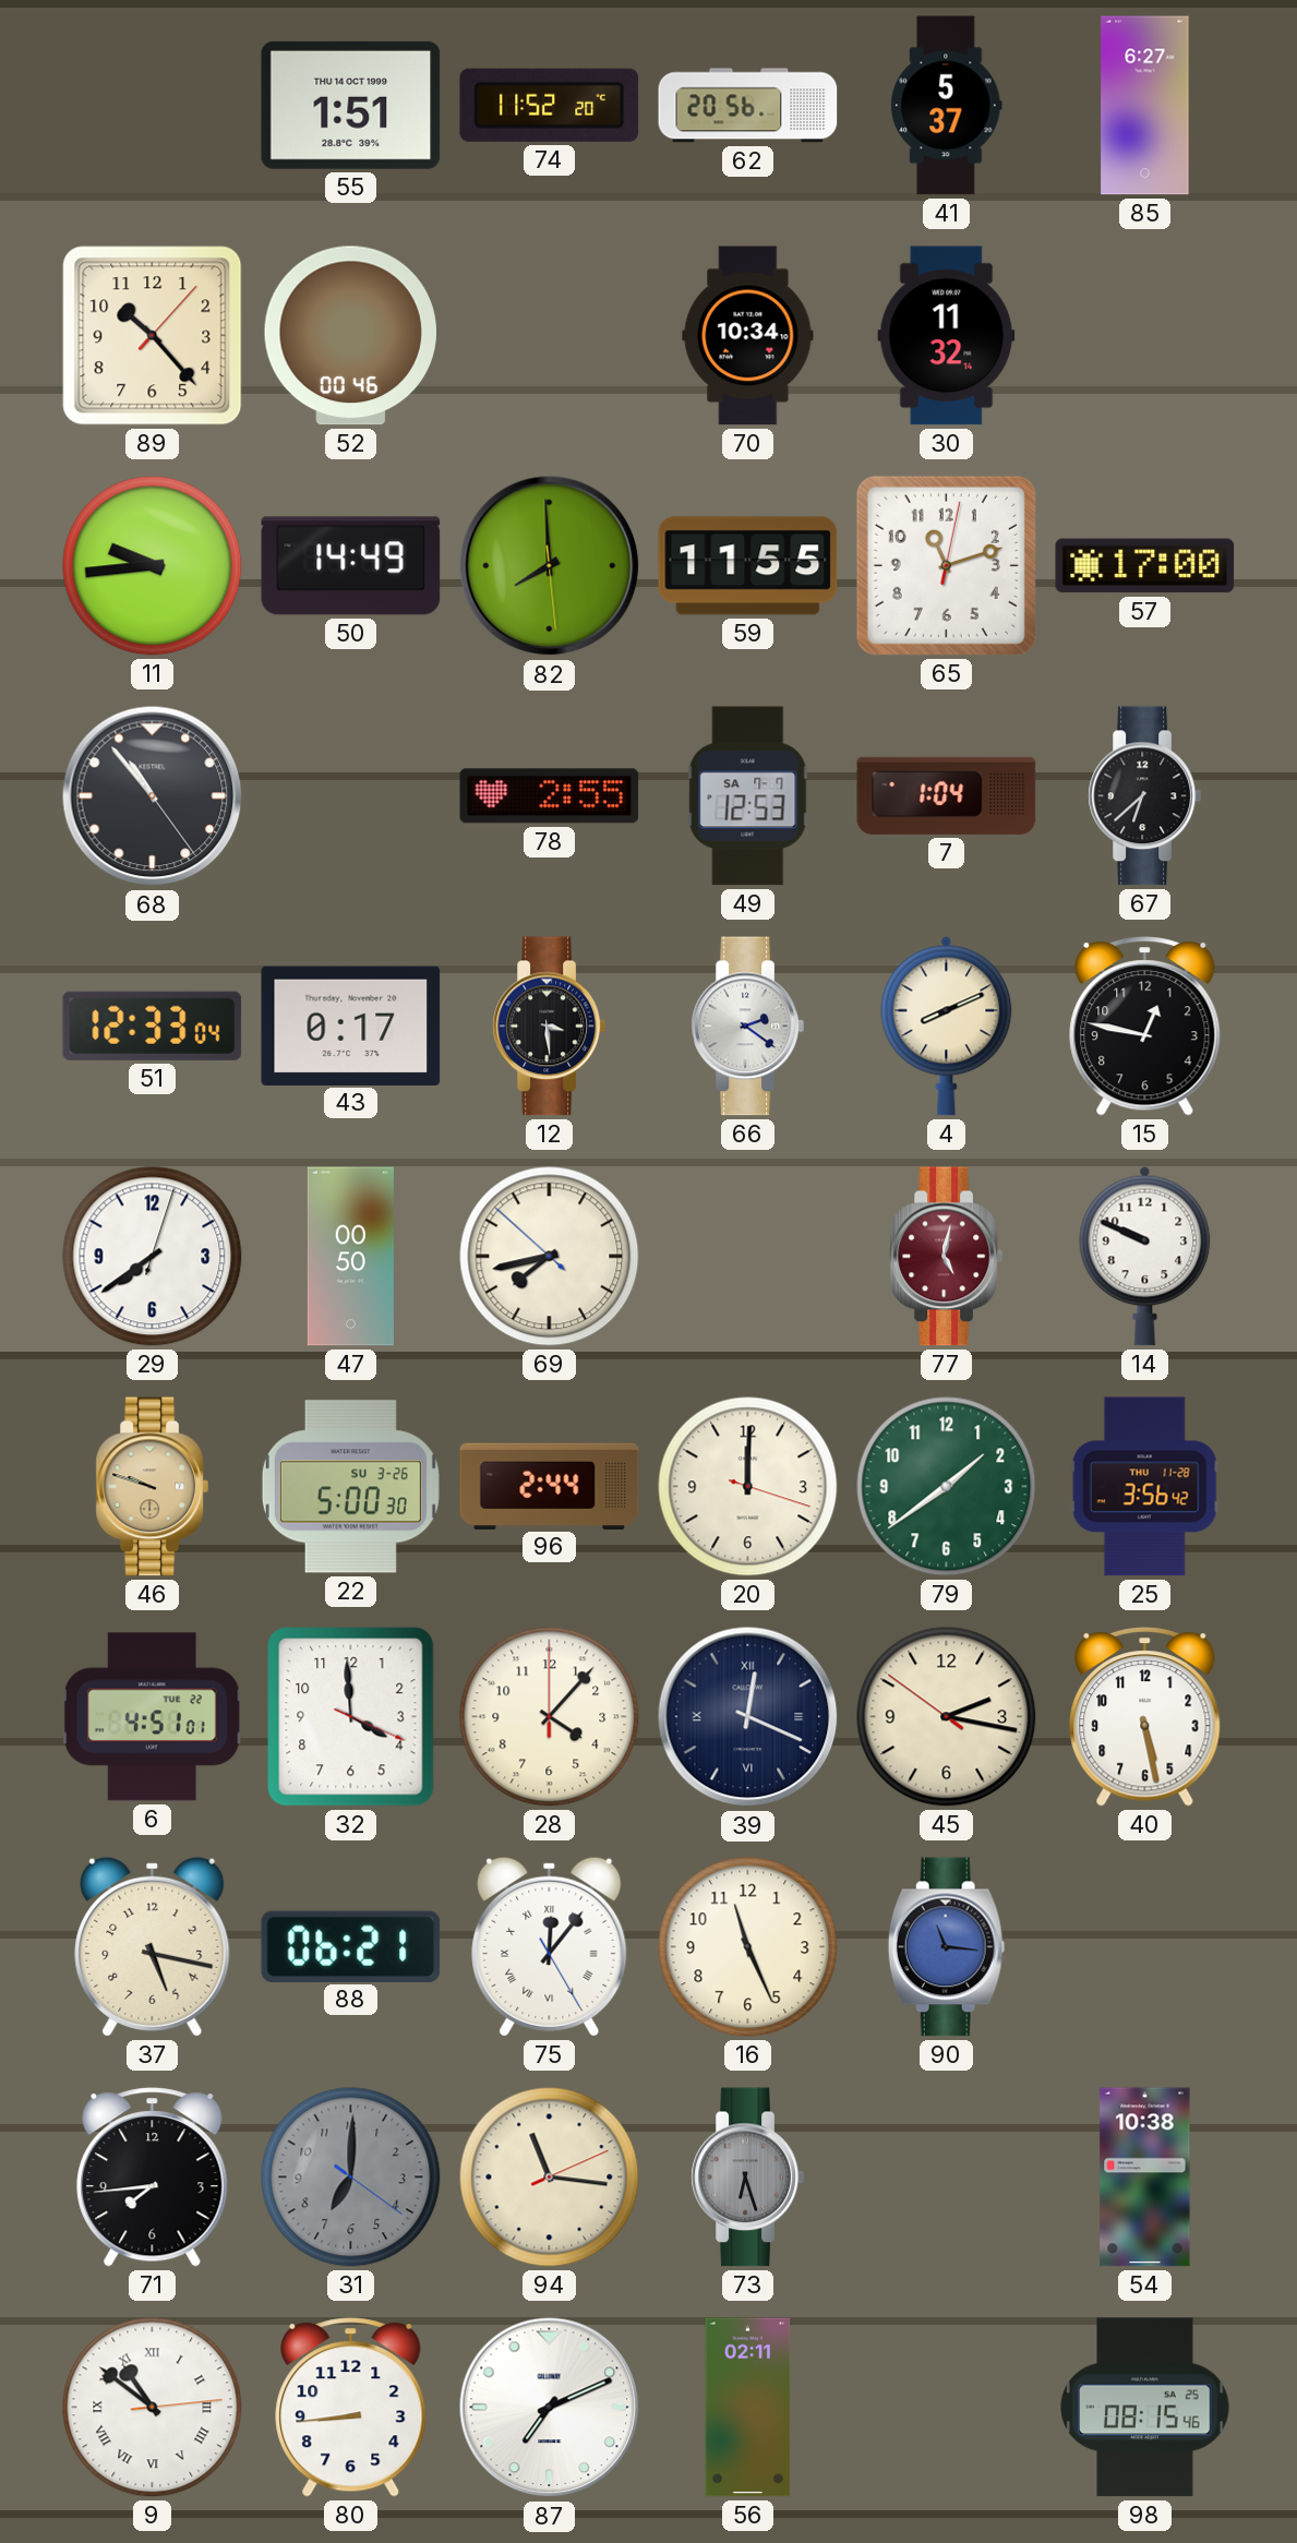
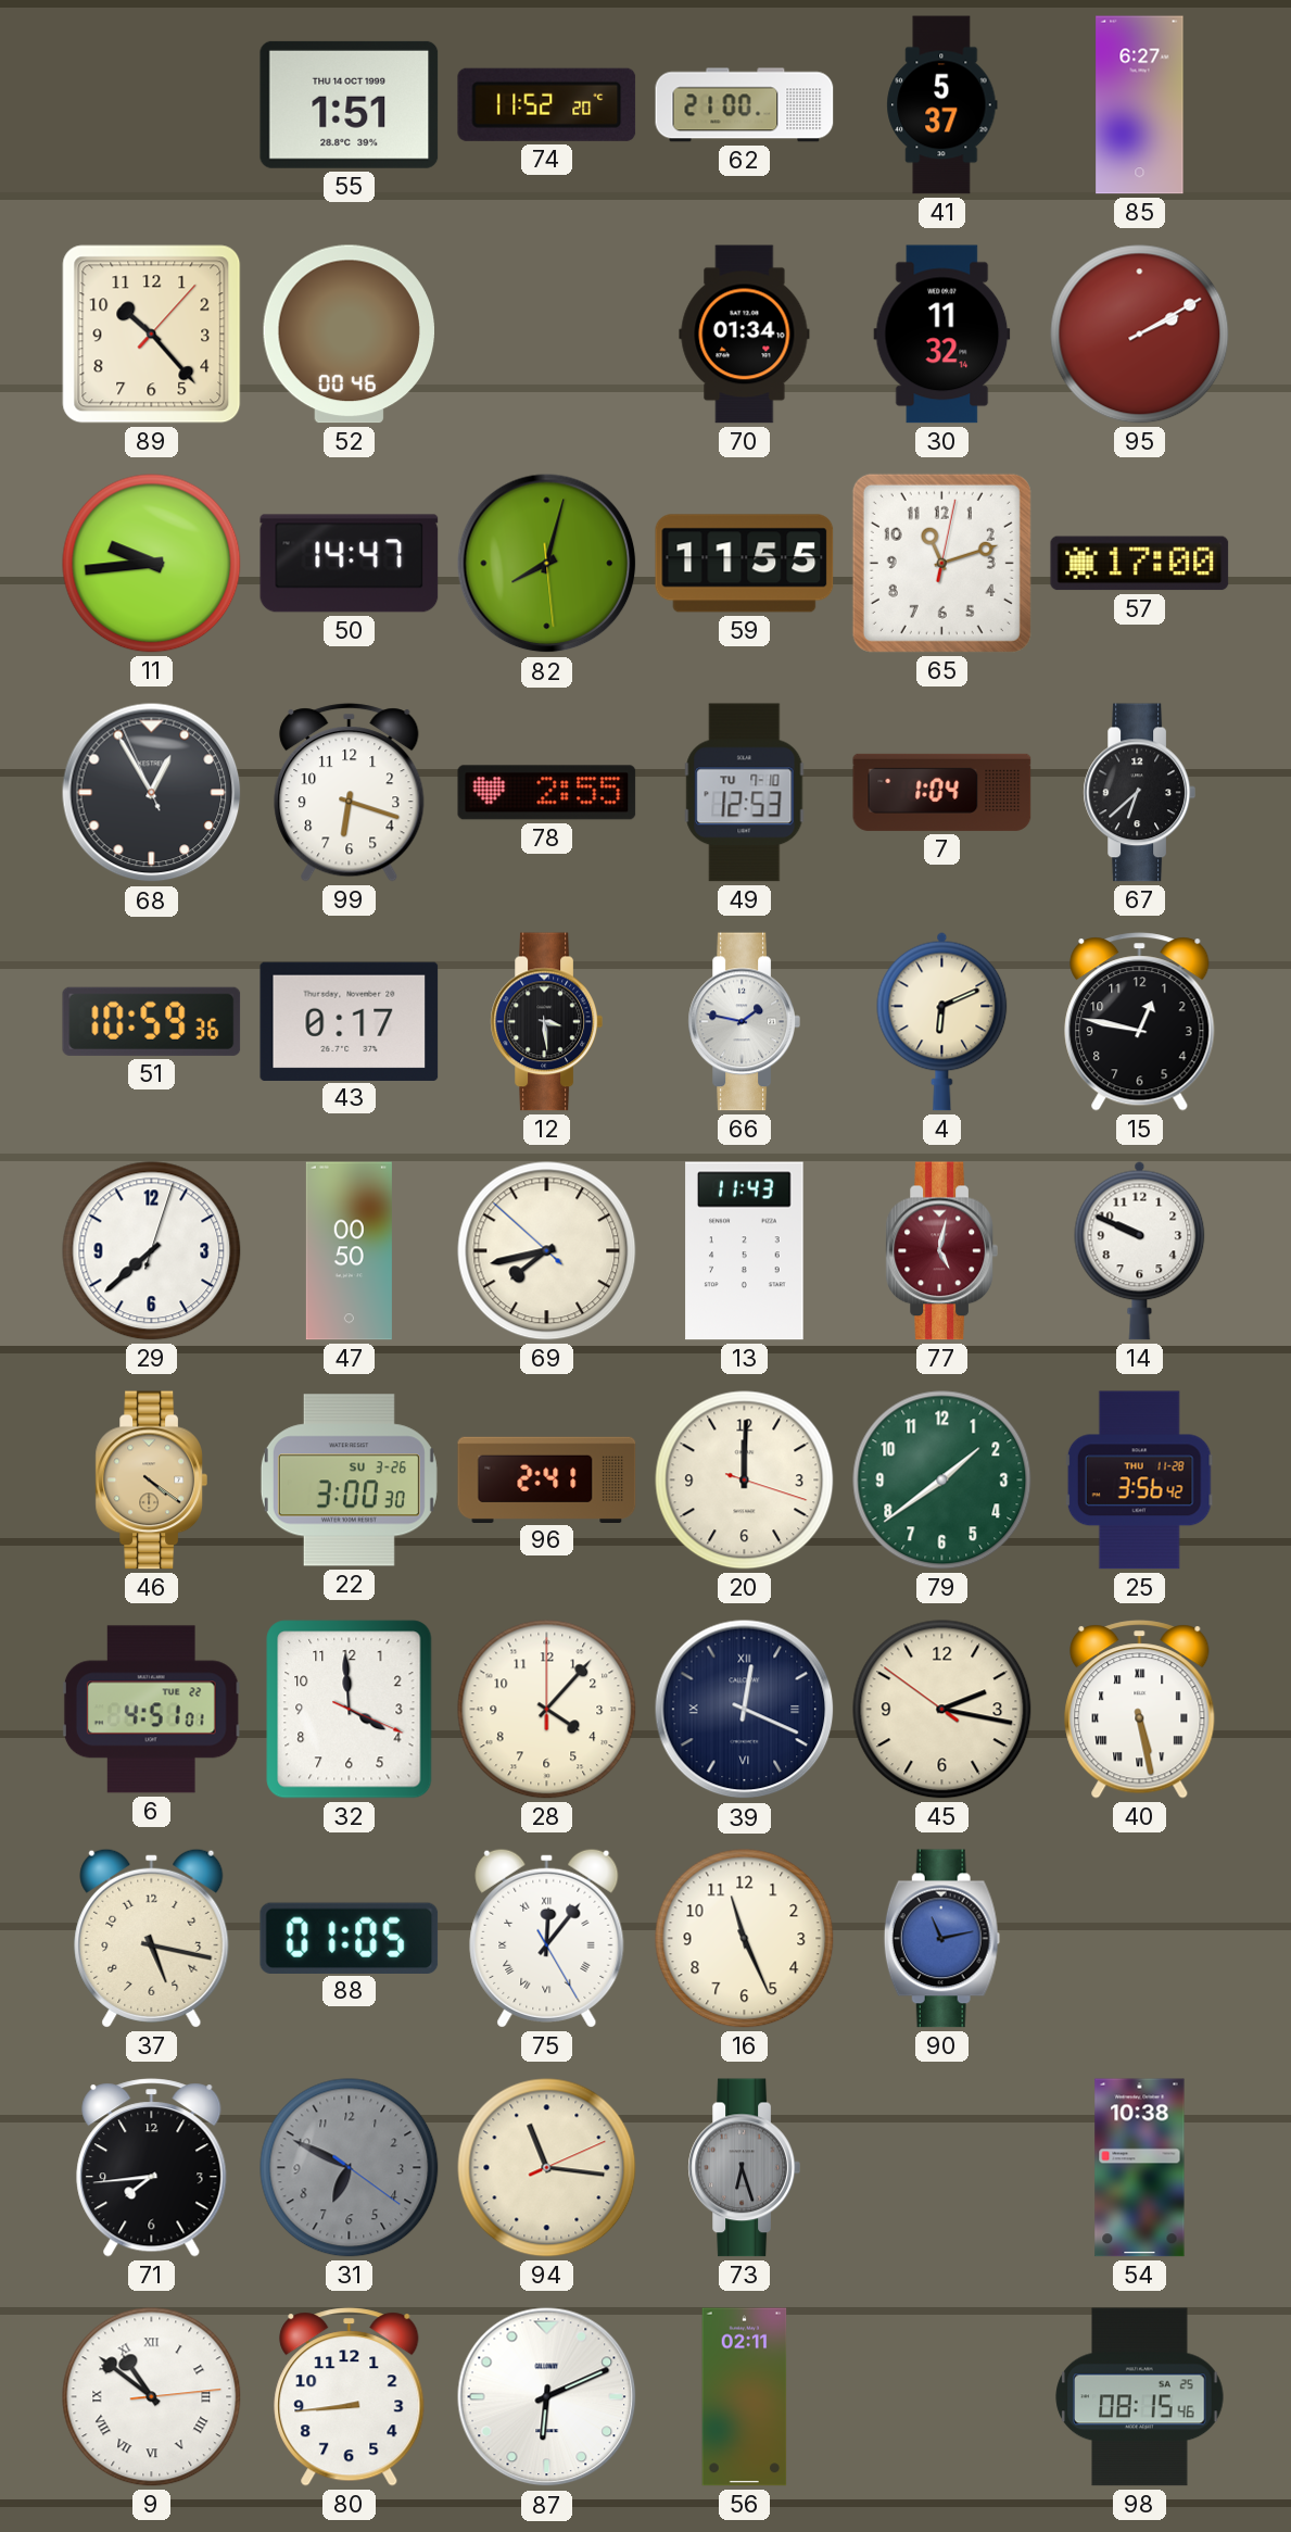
62: 20:56 -> 21:00 (745, 105)
70: 10:34 -> 01:34 (745, 335)
95: none -> 2:10 (1140, 335)
50: 14:49 -> 14:47 (350, 564)
82: 7:59 -> 8:02 (547, 564)
68: 10:53 -> 12:54 (152, 793)
99: none -> 6:18 (350, 793)
49 date: SA 7-7 -> TU 7-10 (745, 793)
51: 12:33 -> 10:59 (152, 1021)
66: 2:21 -> 1:47 (744, 1022)
4: 8:11 -> 6:11 (942, 1021)
29: 7:39 -> 7:38 (152, 1251)
13: none -> 11:43 (745, 1251)
46: 9:48 -> 4:21 (151, 1481)
22: 5:00 -> 3:00 (349, 1481)
96: 2:44 -> 2:41 (547, 1479)
40 numerals: Arabic -> Roman (1140, 1710)
88: 06:21 -> 01:05 (350, 1938)
90: 11:16 -> 11:13 (941, 1939)
31: 7:00 -> 6:49 (350, 2168)
87: 7:11 -> 6:11 (547, 2397)
